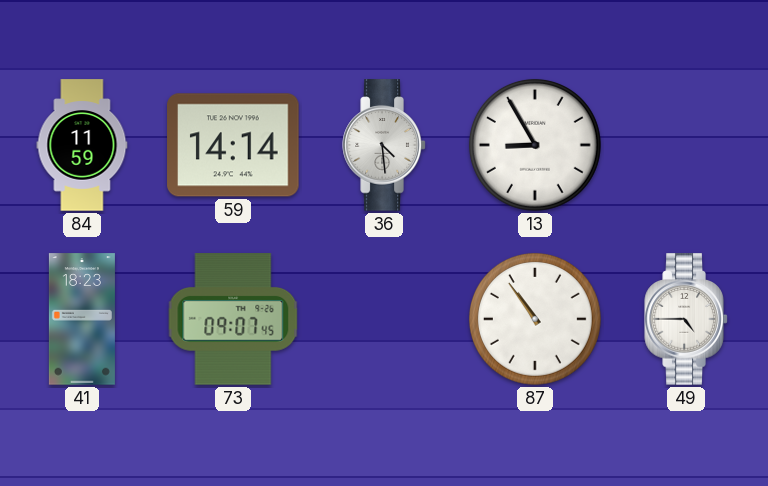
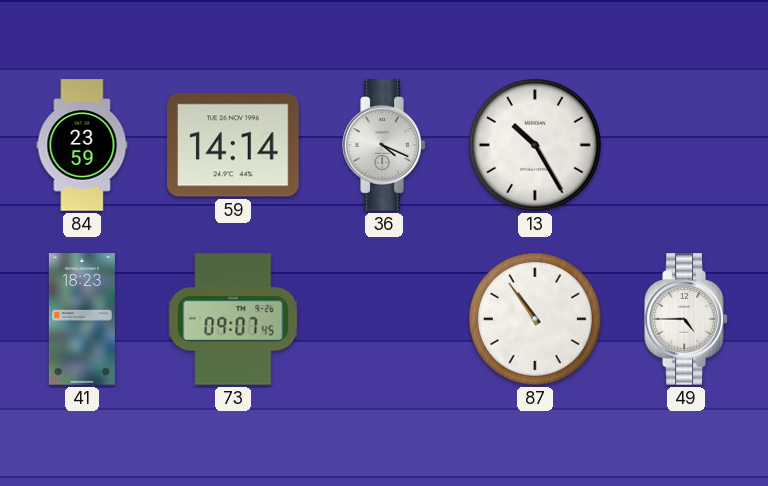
84: 11:59 -> 23:59 (82, 145)
36: 4:29 -> 4:19 (384, 145)
13: 8:55 -> 10:25 (535, 145)
